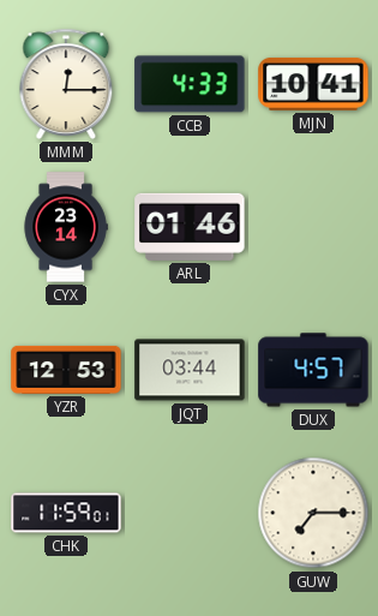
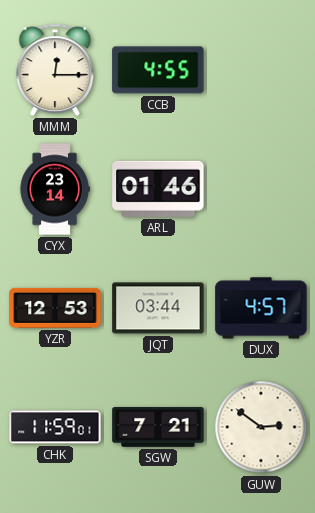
CCB: 4:33 -> 4:55 (158, 70)
MJN: 10:41 -> none (313, 84)
SGW: none -> 7:21 (158, 427)
GUW: 7:15 -> 2:51 (261, 427)
